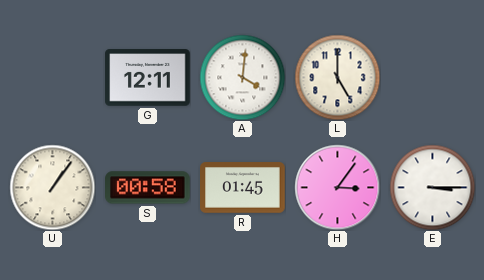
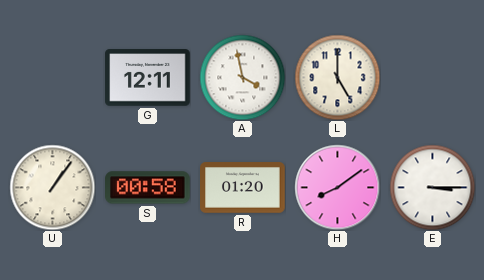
A: 4:01 -> 3:58 (242, 77)
R: 01:45 -> 01:20 (243, 188)
H: 3:06 -> 8:09 (337, 187)
